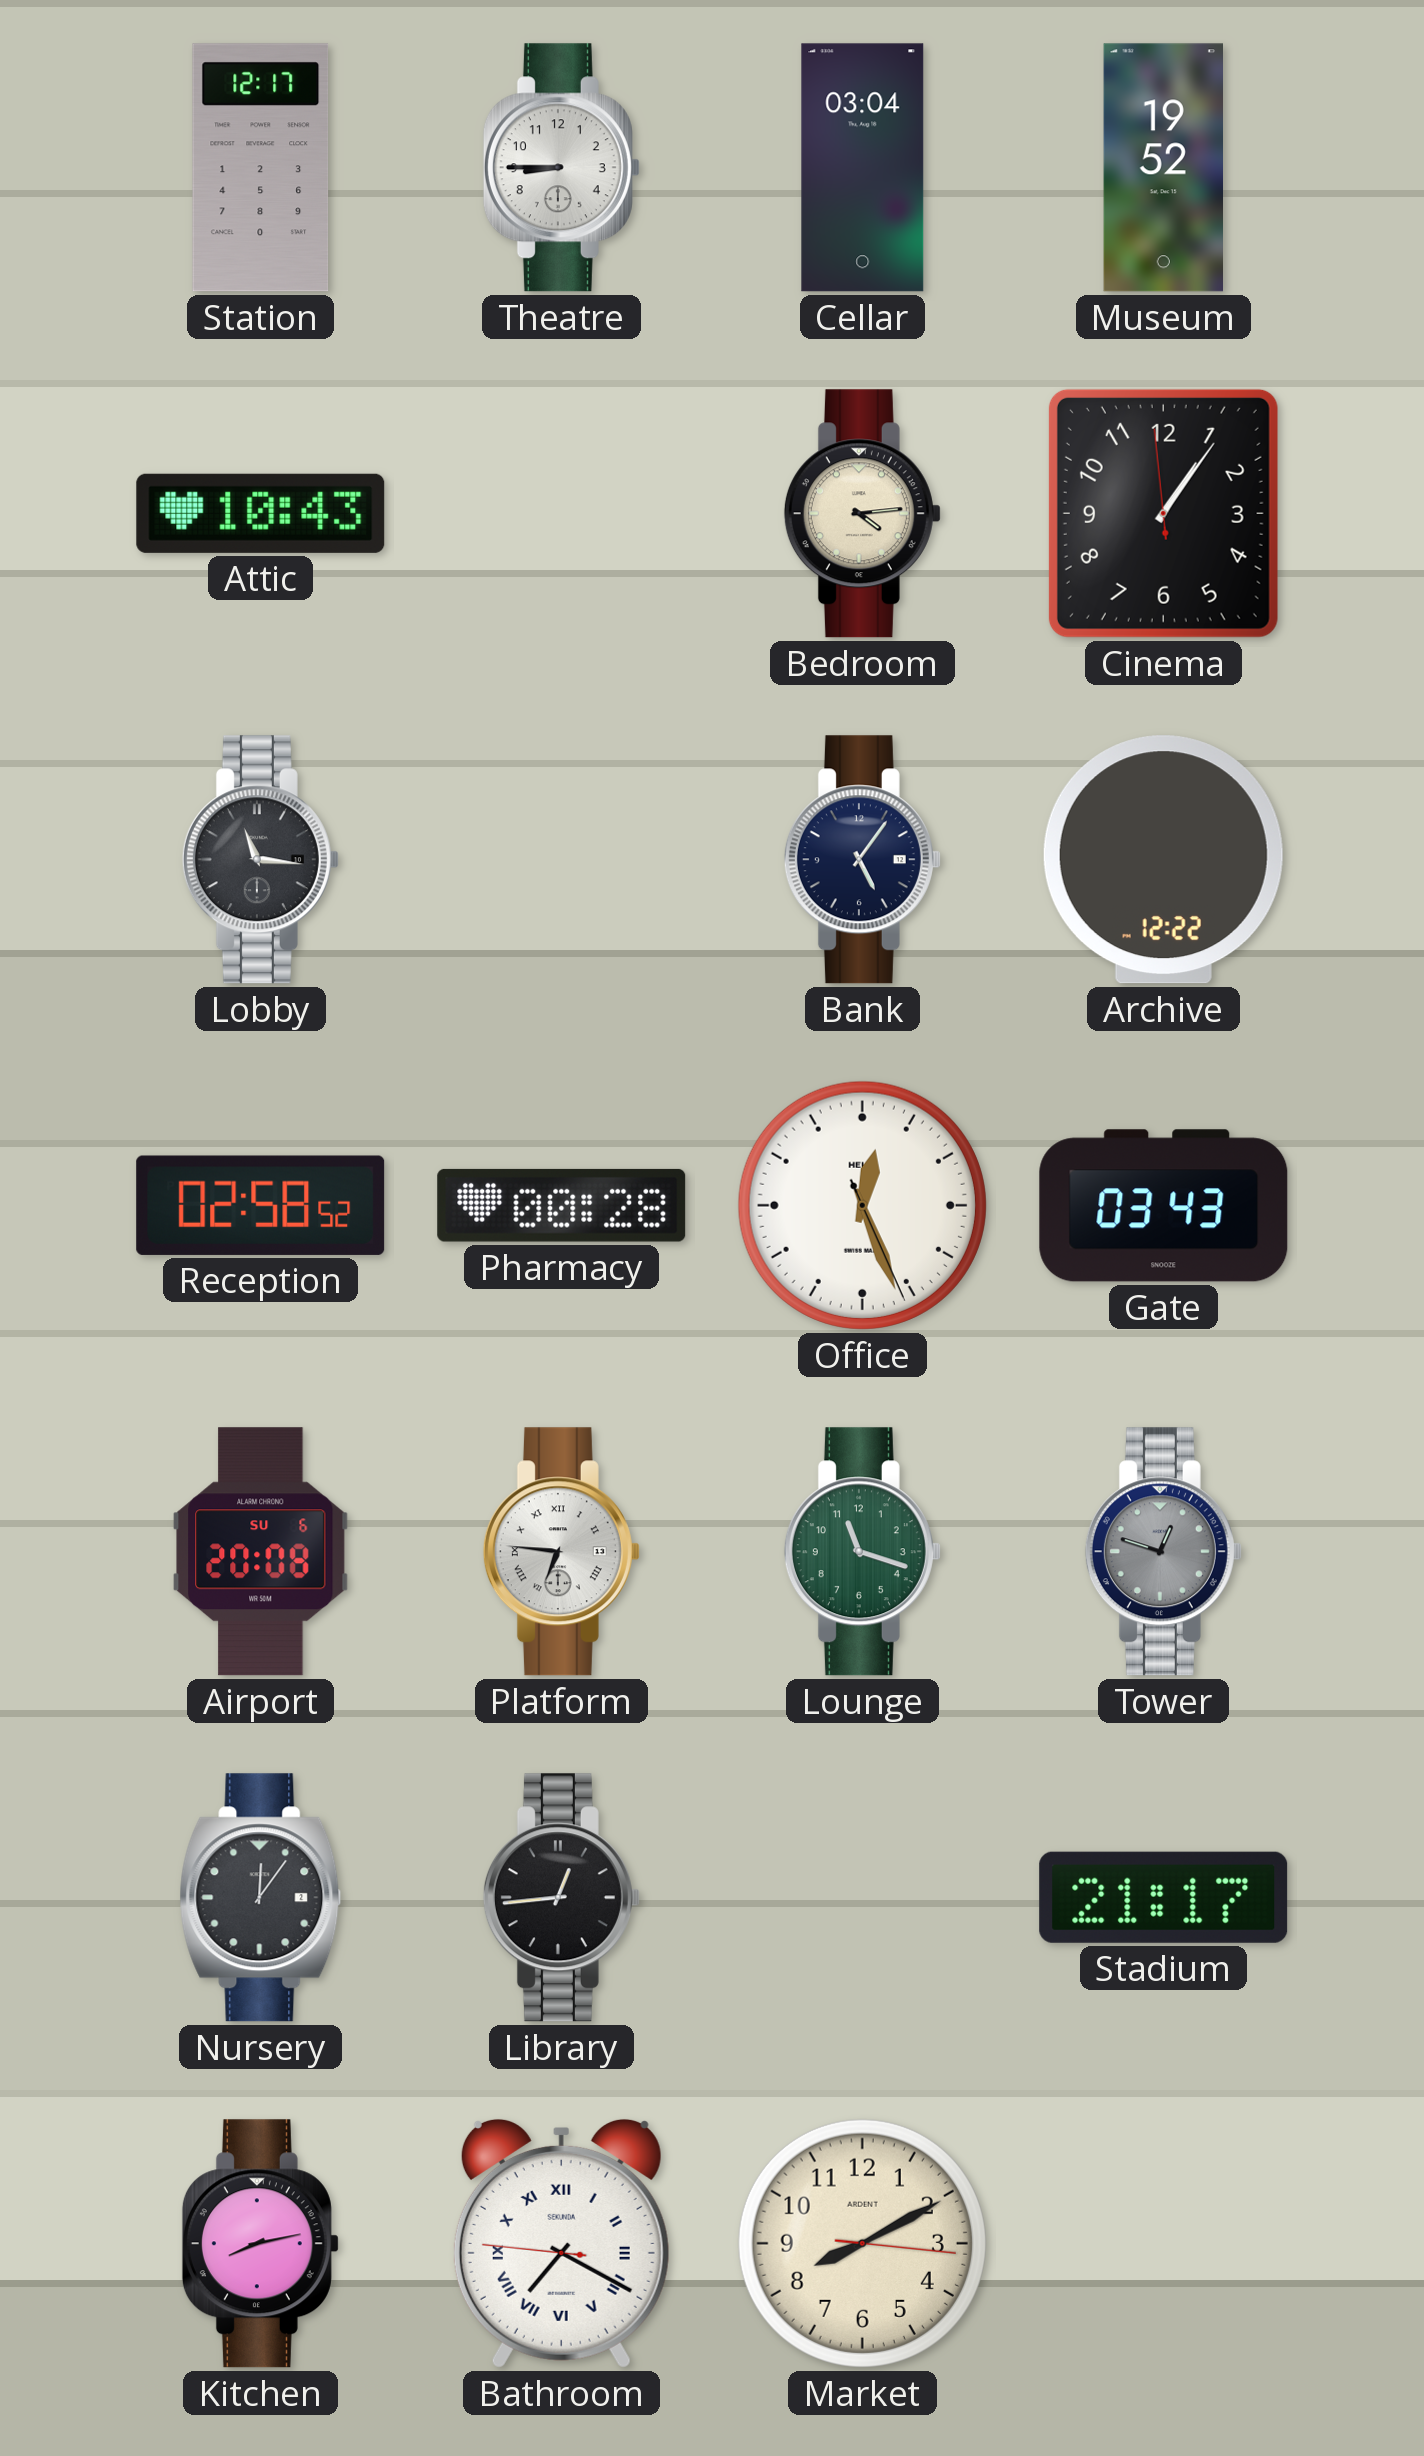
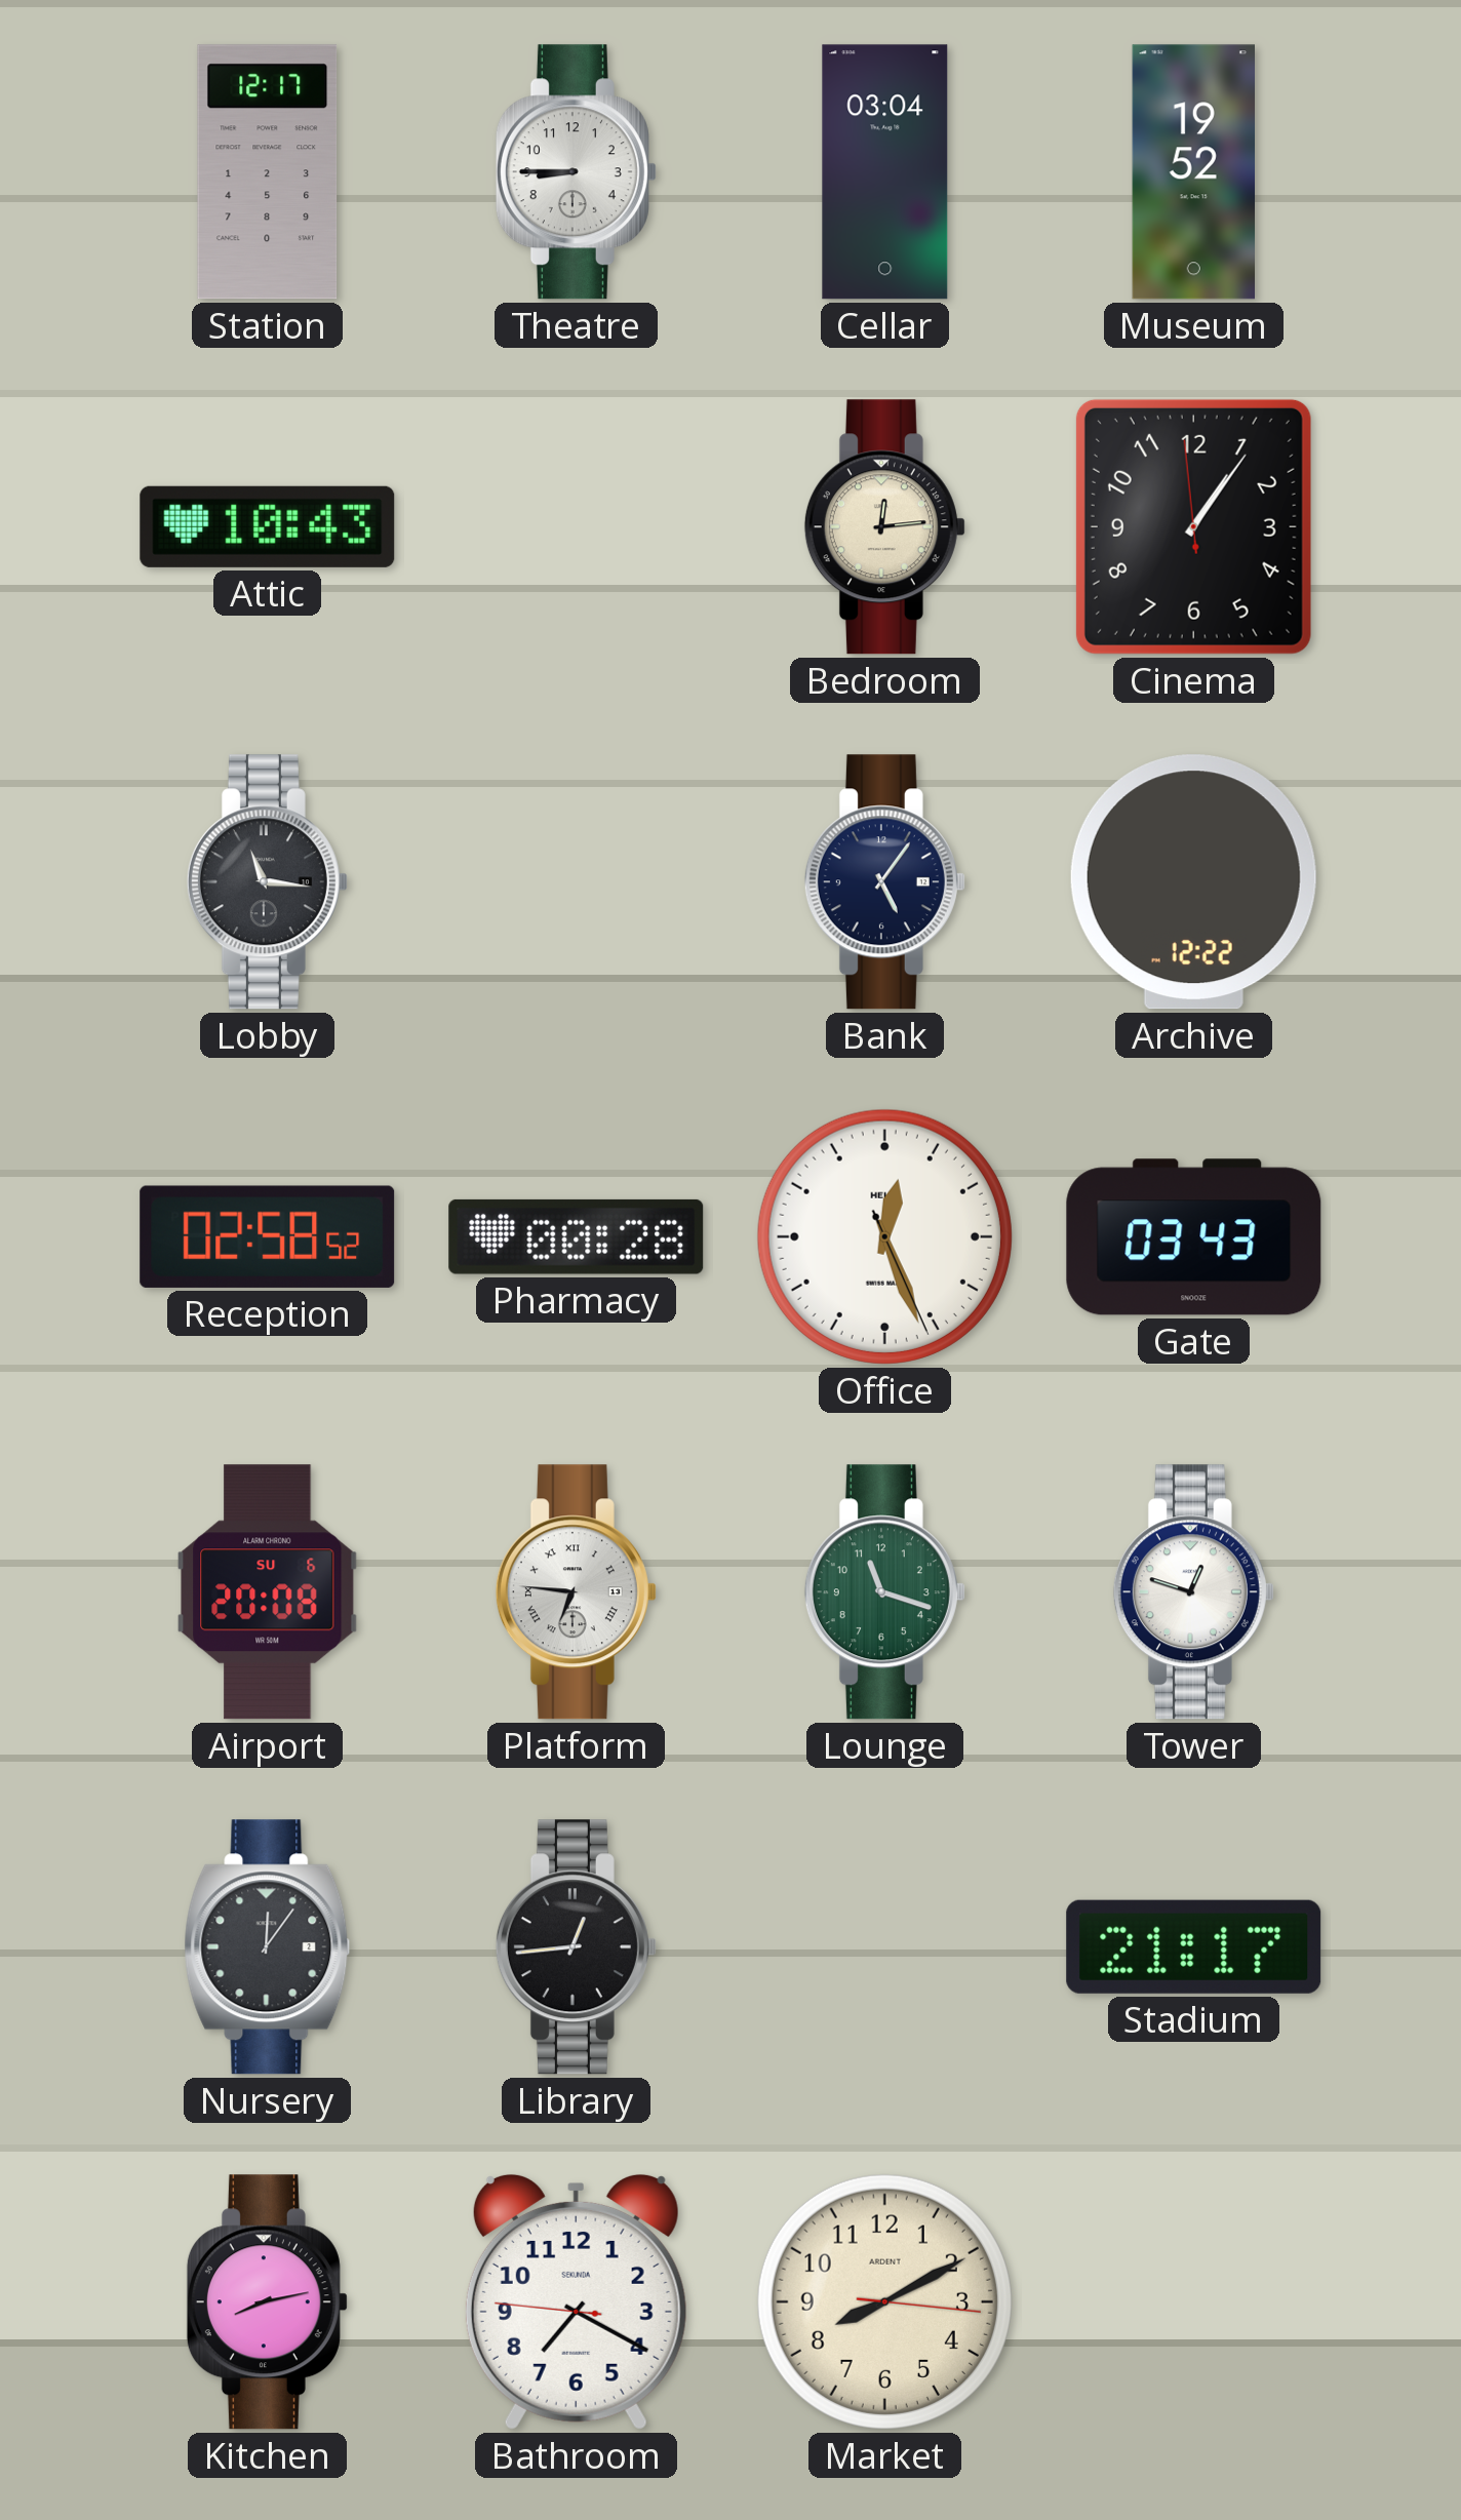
Bedroom: 4:14 -> 12:14 (884, 527)
Tower dial: grey -> white (1193, 1592)
Bathroom numerals: Roman -> Arabic (576, 2301)
